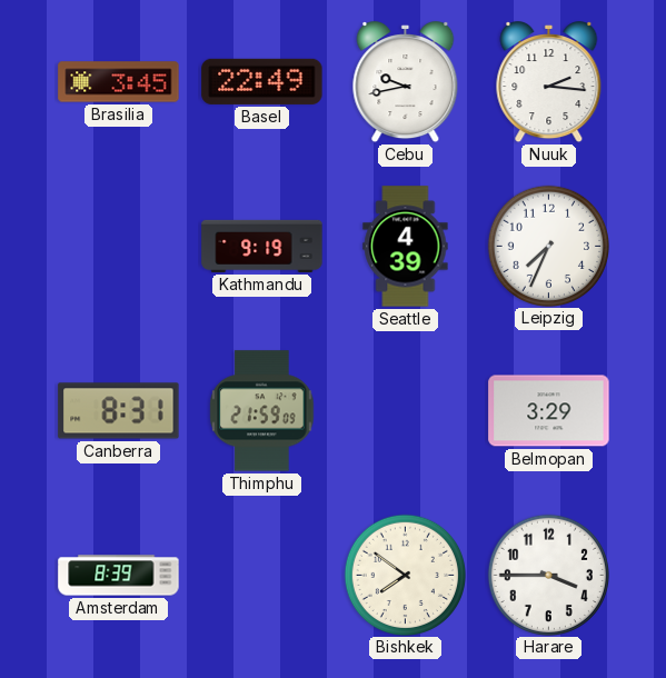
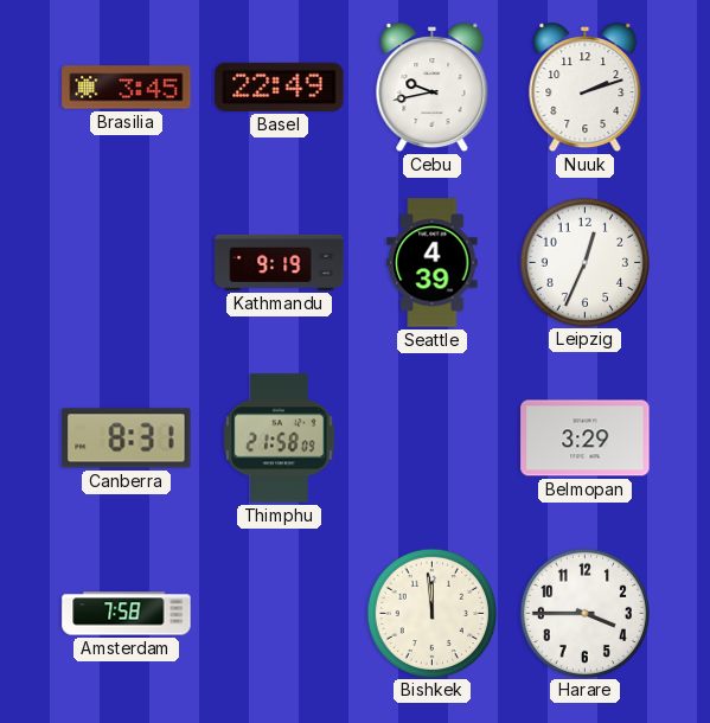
Nuuk: 2:16 -> 2:12 (586, 88)
Leipzig: 7:34 -> 12:34 (584, 262)
Thimphu: 21:59 -> 21:58 (280, 439)
Amsterdam: 8:39 -> 7:58 (127, 614)
Bishkek: 7:51 -> 11:59 (431, 613)
